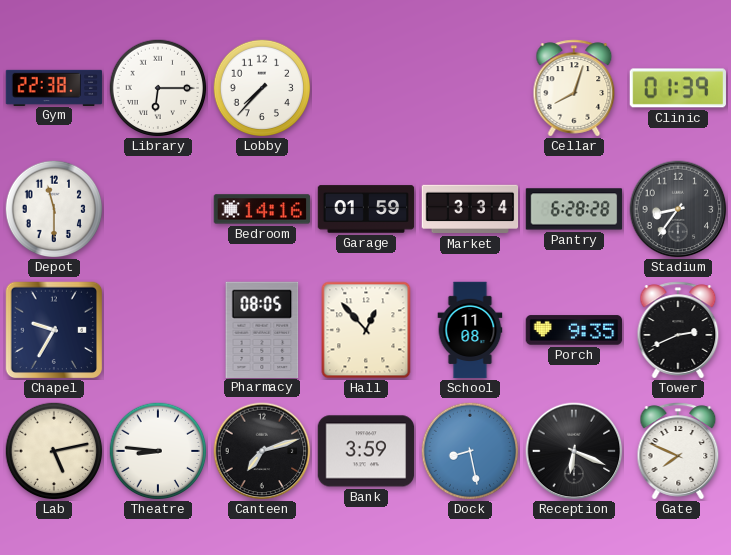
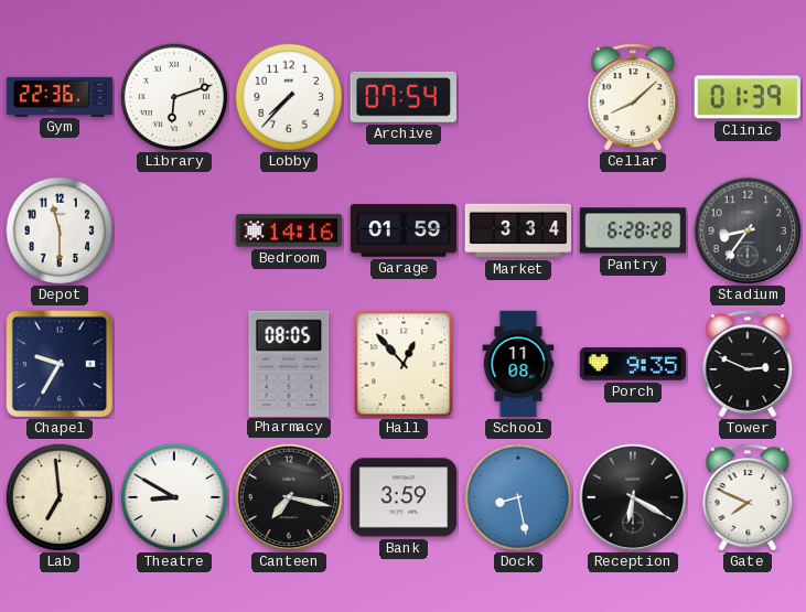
Gym: 22:38 -> 22:36 (60, 96)
Library: 6:15 -> 6:12 (174, 97)
Archive: none -> 07:54 (404, 97)
Cellar: 8:03 -> 8:08 (633, 97)
Tower: 2:41 -> 2:49 (748, 364)
Lab: 5:13 -> 6:59 (60, 497)
Theatre: 8:46 -> 8:50 (174, 497)
Canteen: 7:12 -> 7:17 (289, 497)
Reception: 6:19 -> 6:20 (633, 497)
